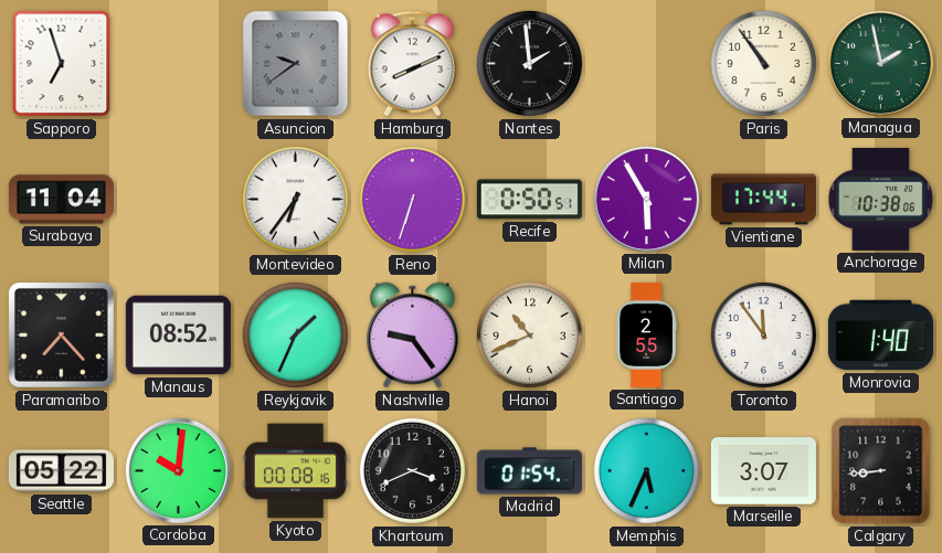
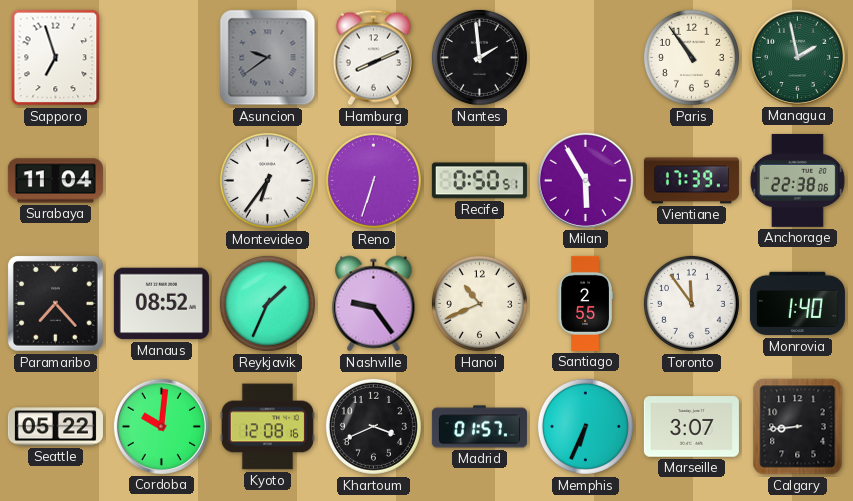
Vientiane: 17:44 -> 17:39 (691, 181)
Anchorage: 10:38 -> 22:38 (797, 180)
Kyoto: 00:08 -> 12:08 (267, 427)
Madrid: 01:54 -> 01:57 (479, 427)
Memphis: 5:34 -> 6:34 (585, 426)
